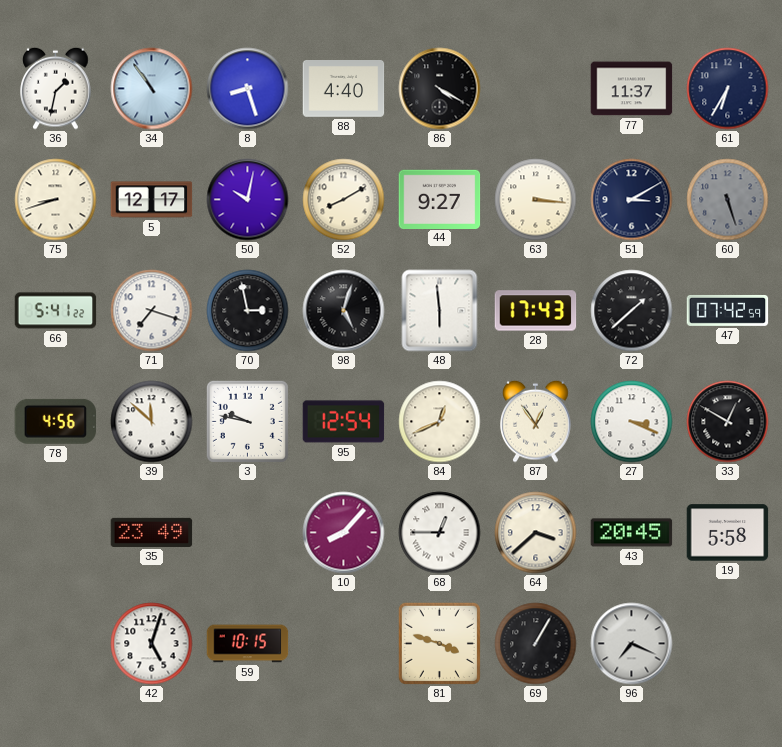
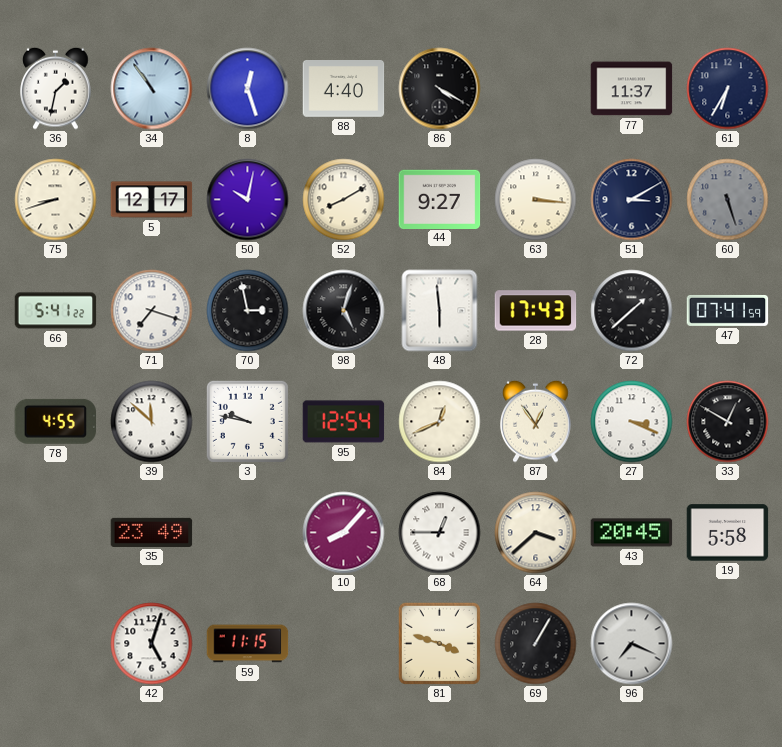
8: 8:27 -> 12:27 (248, 89)
47: 07:42 -> 07:41 (728, 310)
78: 4:56 -> 4:55 (56, 421)
59: 10:15 -> 11:15 (248, 644)
